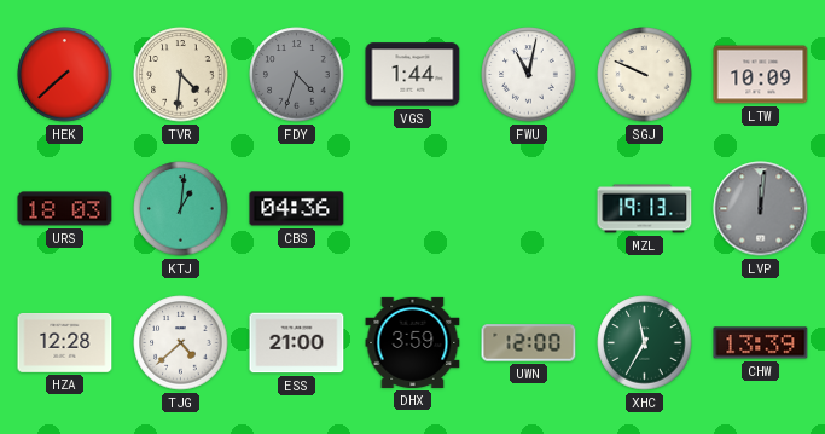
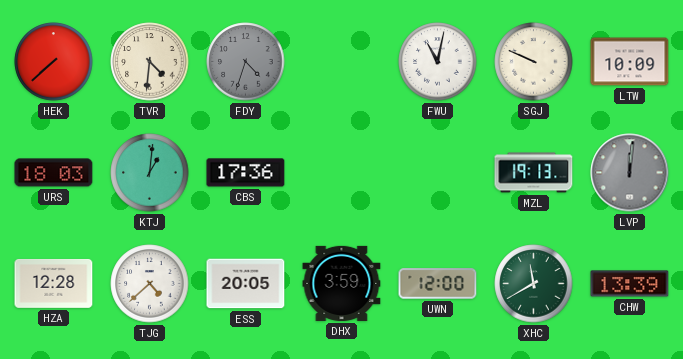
VGS: 1:44 -> none (413, 75)
CBS: 04:36 -> 17:36 (246, 173)
ESS: 21:00 -> 20:05 (246, 284)
XHC: 11:35 -> 11:40 (534, 284)
